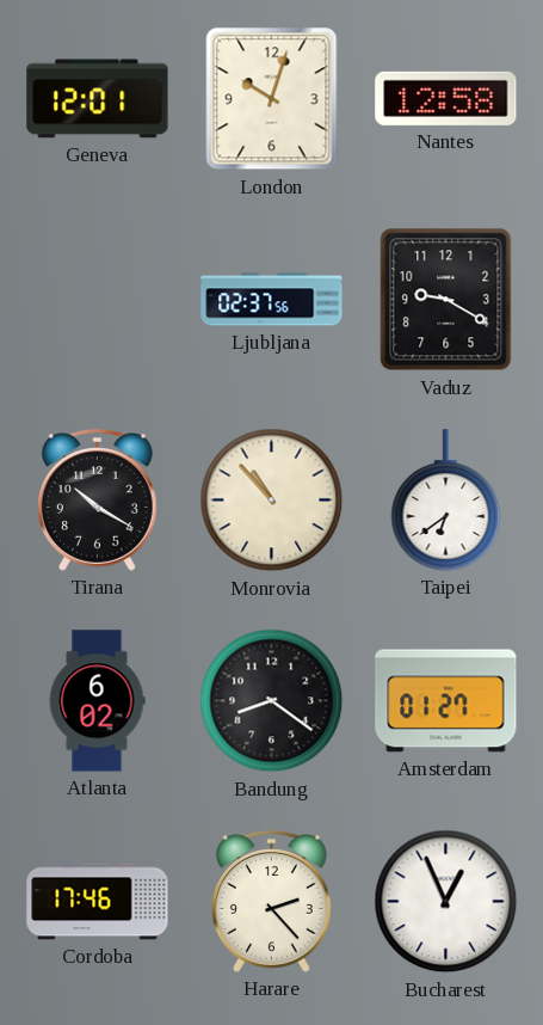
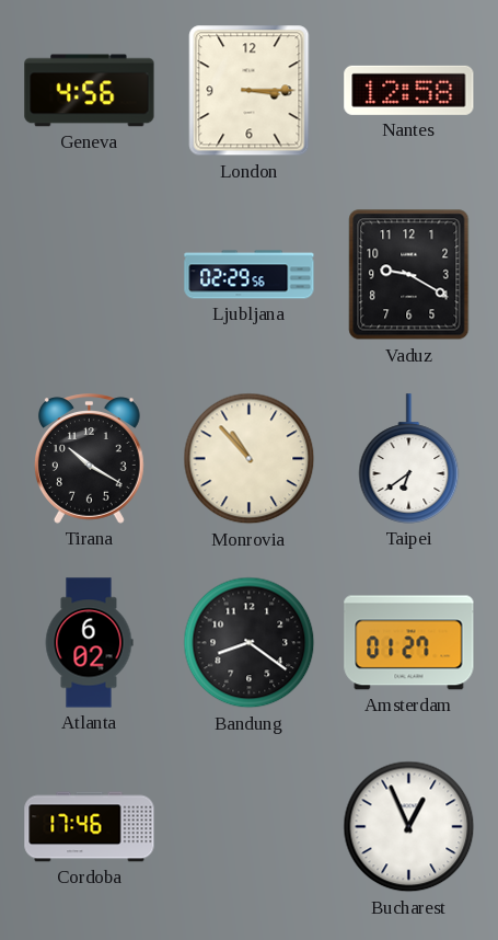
Geneva: 12:01 -> 4:56 (90, 91)
London: 10:03 -> 3:15 (250, 91)
Ljubljana: 02:37 -> 02:29 (250, 275)
Harare: 2:23 -> none (271, 902)
